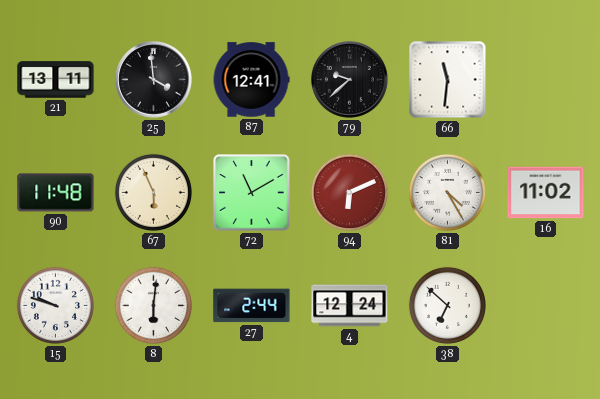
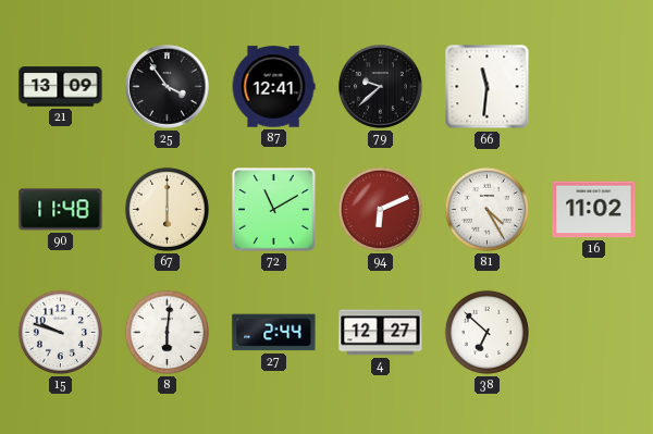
21: 13:11 -> 13:09 (61, 87)
25: 3:59 -> 3:54 (168, 87)
67: 5:56 -> 6:00 (167, 209)
4: 12:24 -> 12:27 (381, 333)
